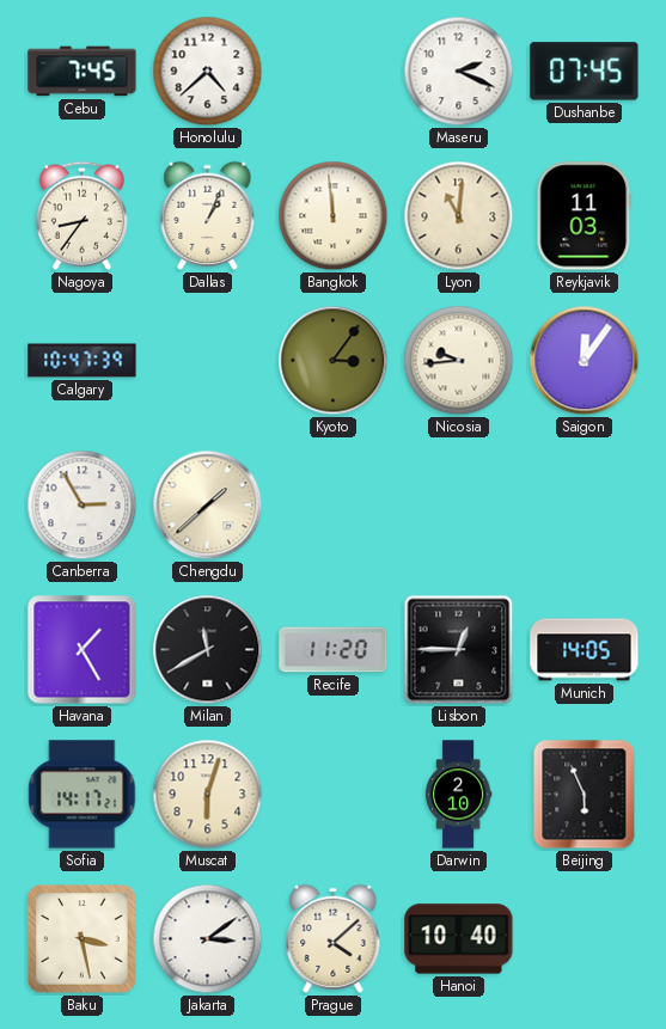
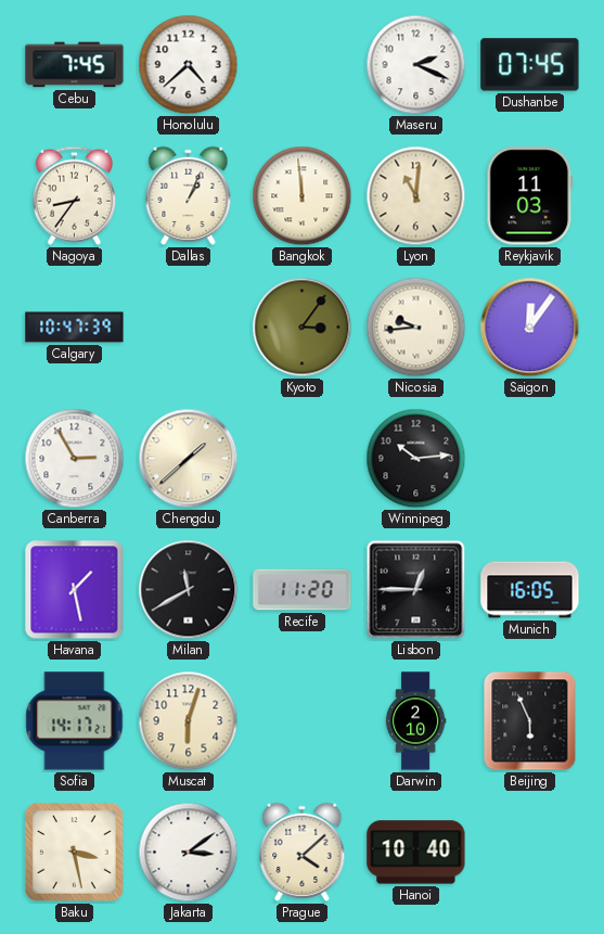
Winnipeg: none -> 10:14 (416, 459)
Havana: 1:25 -> 1:28 (75, 590)
Munich: 14:05 -> 16:05 (530, 590)
